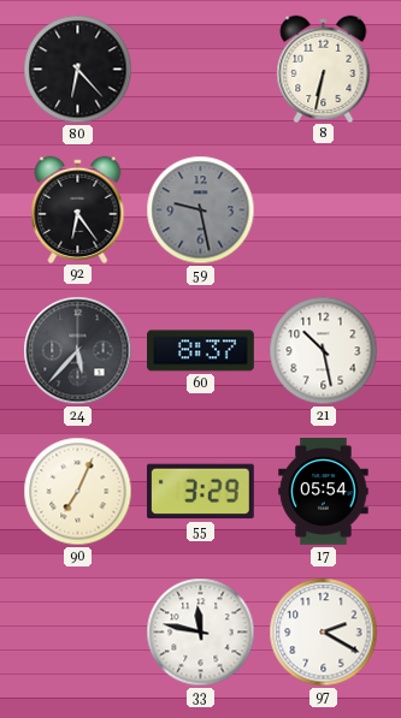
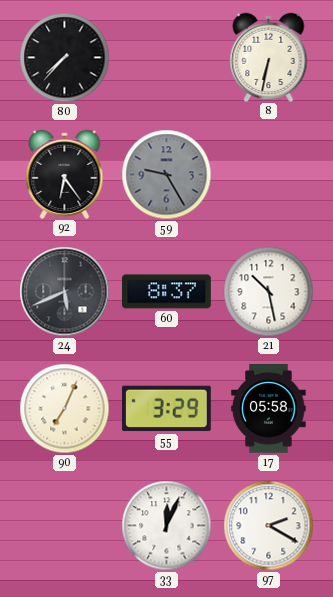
80: 6:23 -> 7:37 (65, 58)
59: 9:28 -> 9:25 (167, 175)
24: 5:37 -> 5:41 (65, 292)
17: 05:54 -> 05:58 (269, 409)
33: 11:47 -> 12:04 (167, 526)
